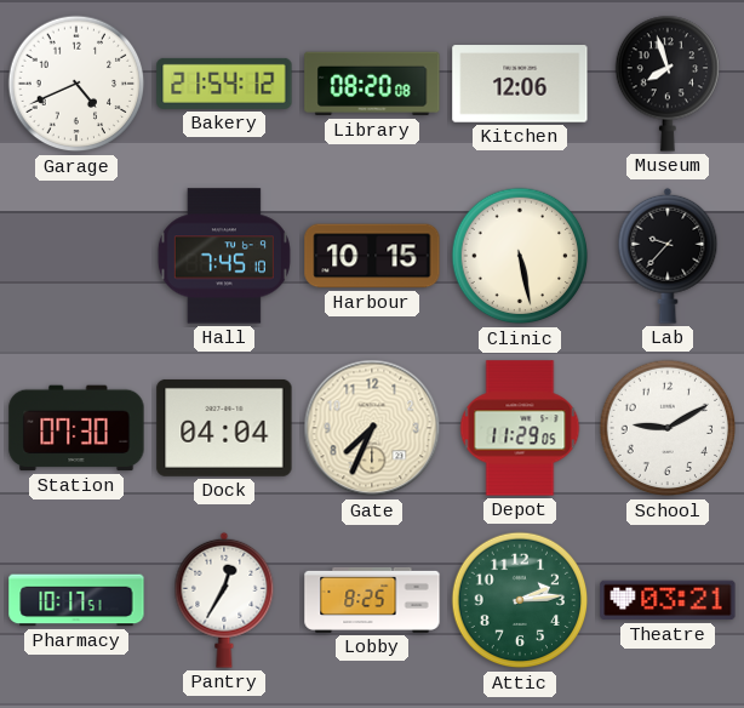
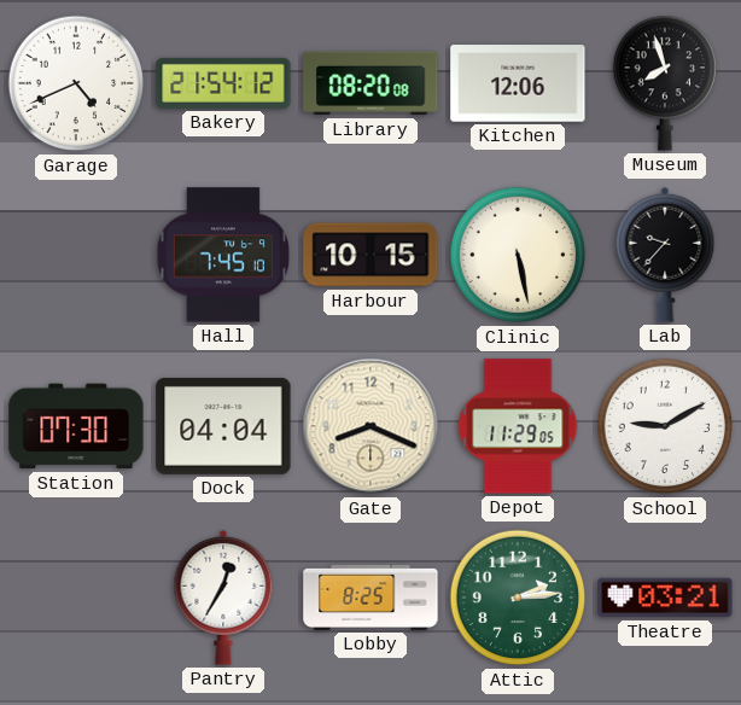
Gate: 7:34 -> 8:19 (370, 426)
Pharmacy: 10:17 -> none (76, 600)
